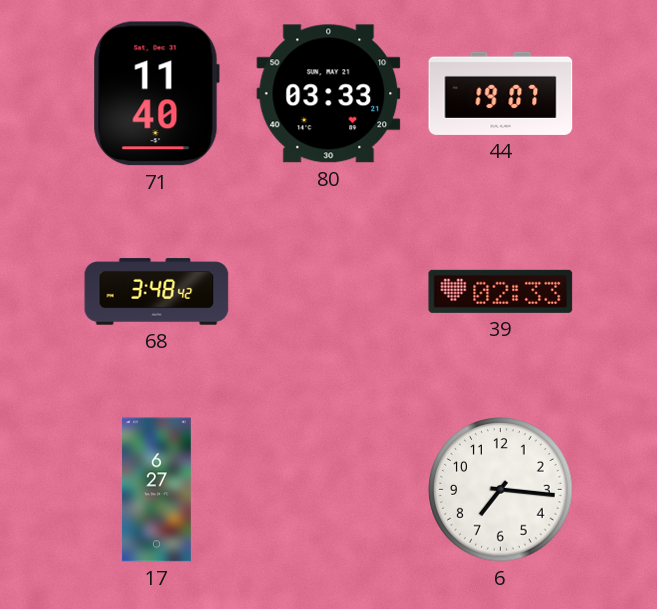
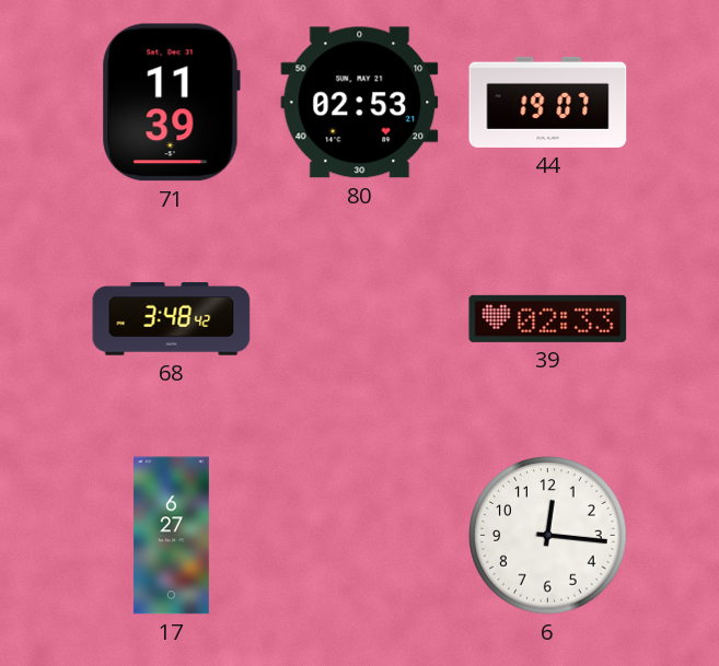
71: 11:40 -> 11:39 (171, 103)
80: 03:33 -> 02:53 (360, 103)
6: 7:16 -> 12:16 (548, 536)
